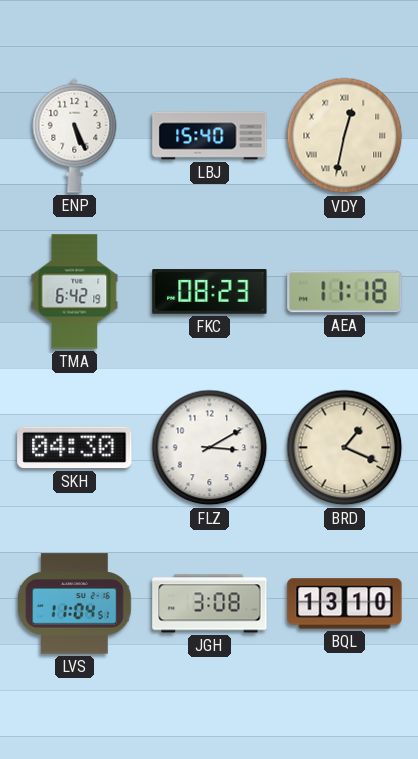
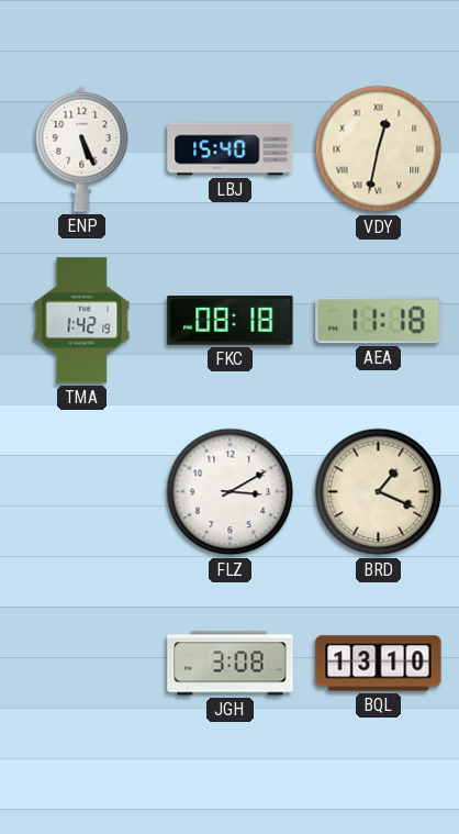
TMA: 6:42 -> 1:42 (82, 321)
FKC: 08:23 -> 08:18 (231, 321)
SKH: 04:30 -> none (75, 448)
LVS: 11:04 -> none (75, 604)
